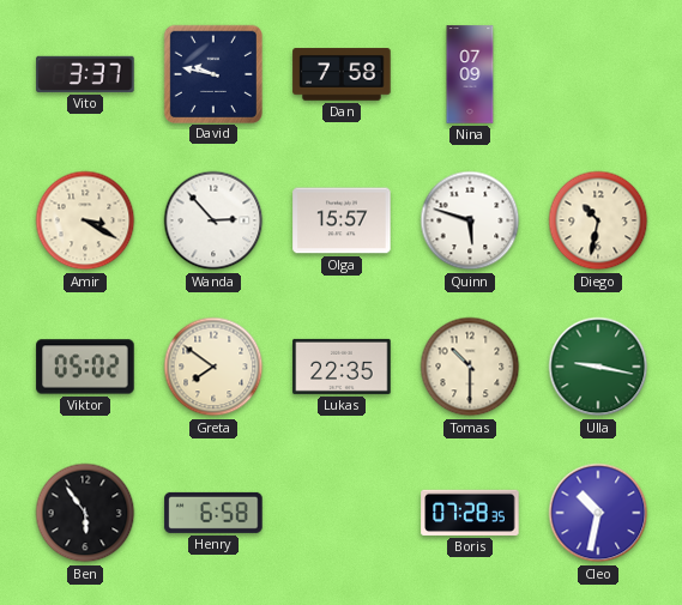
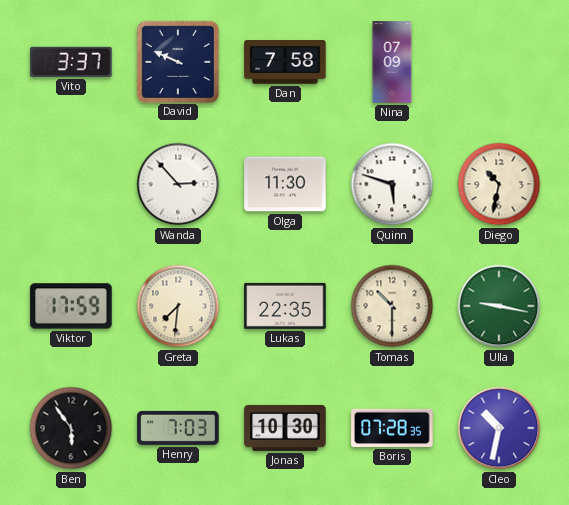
David: 9:47 -> 9:49 (177, 61)
Amir: 3:20 -> none (85, 220)
Olga: 15:57 -> 11:30 (285, 184)
Viktor: 05:02 -> 17:59 (71, 306)
Greta: 7:51 -> 7:31 (178, 306)
Henry: 6:58 -> 7:03 (178, 428)
Jonas: none -> 10:30 (285, 428)
